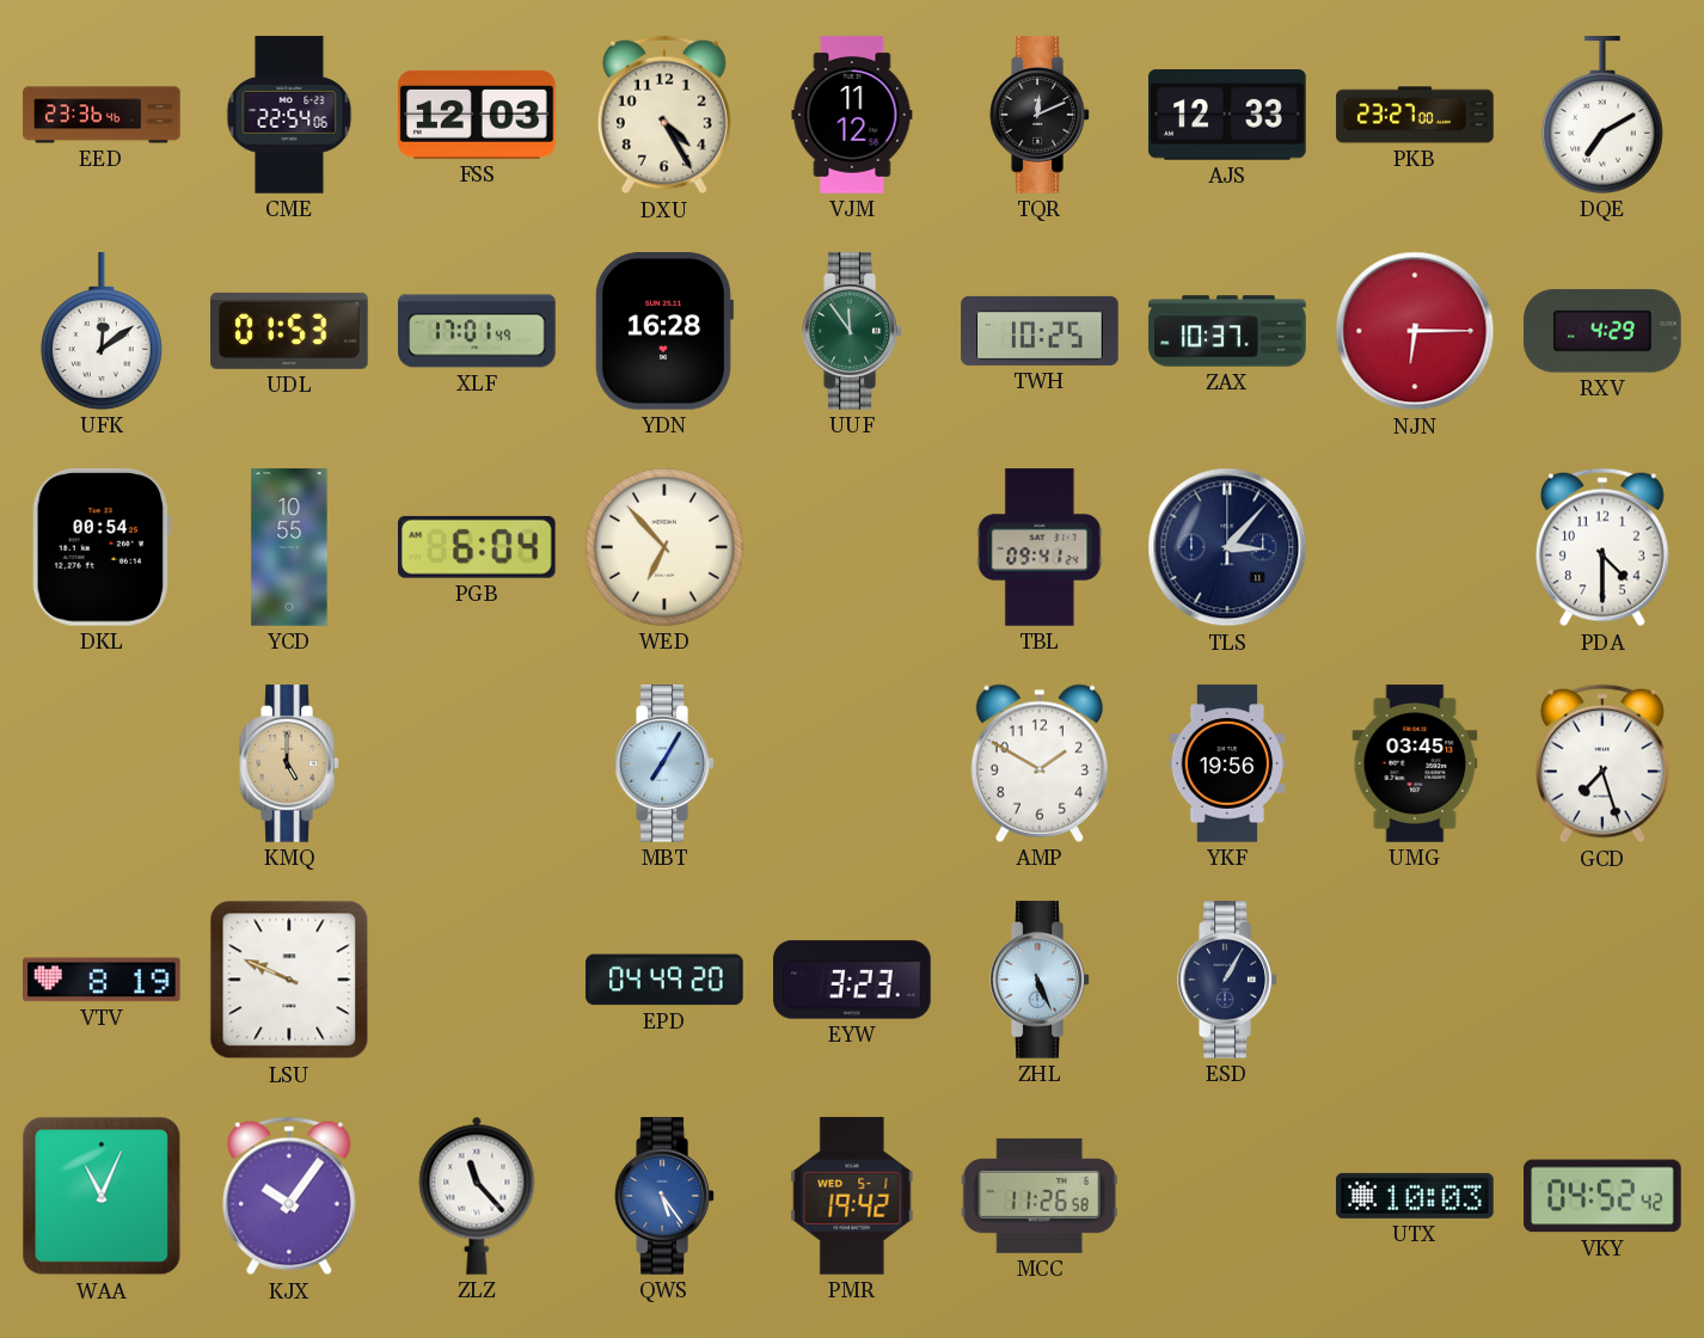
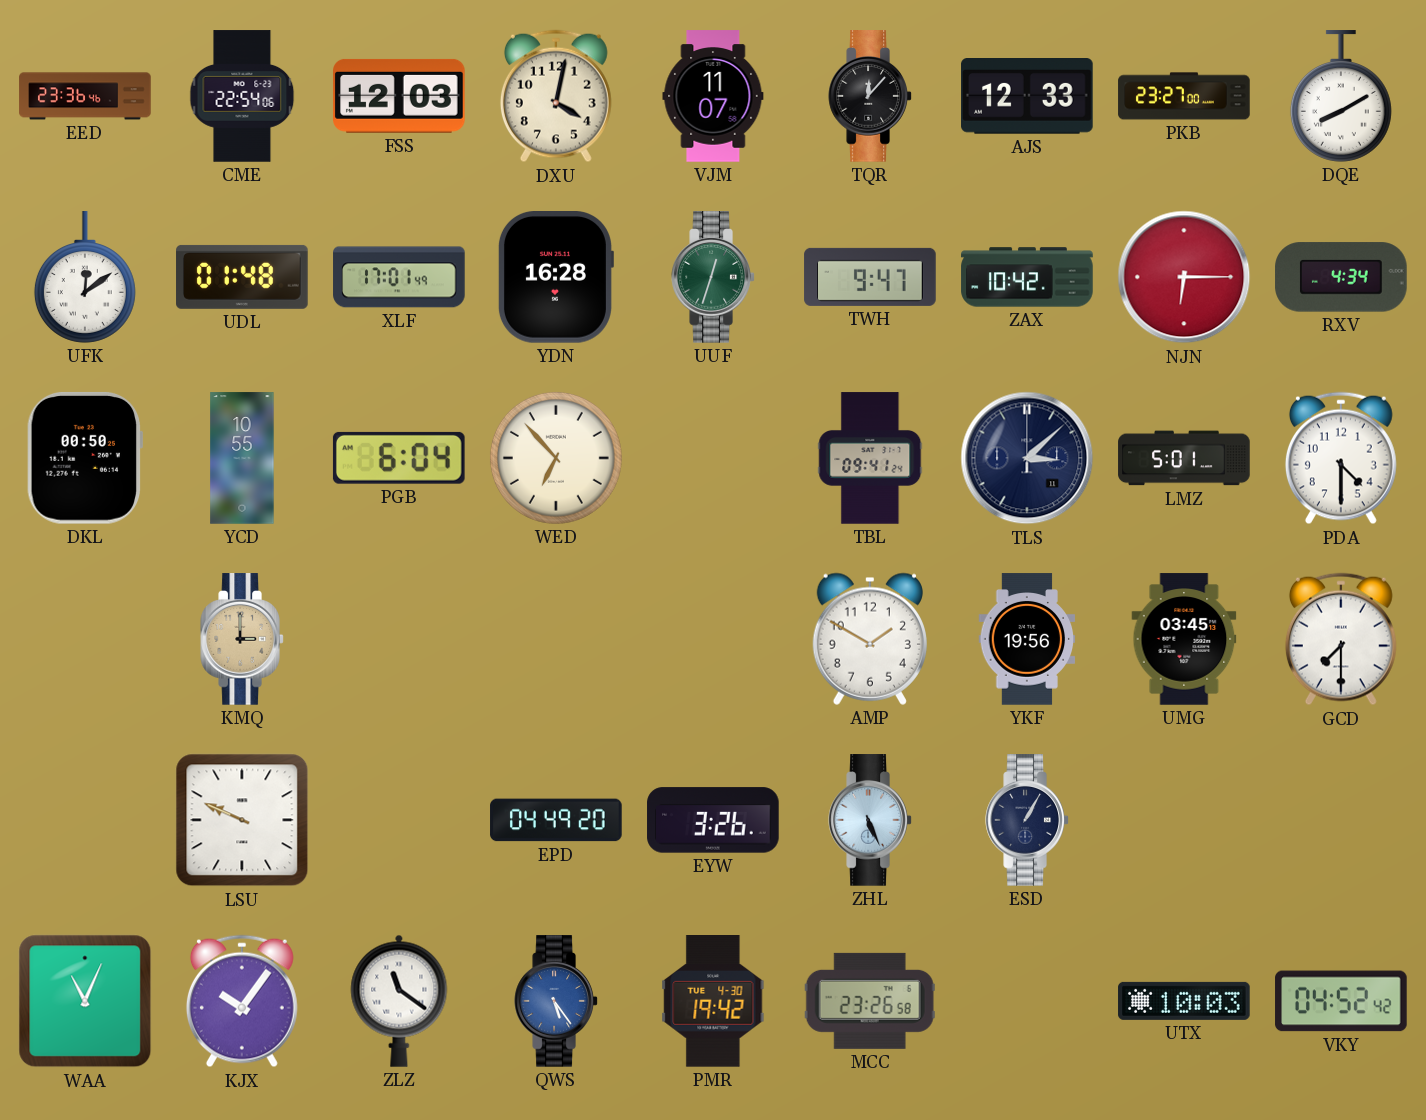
DXU: 4:25 -> 4:02 (556, 96)
VJM: 11:12 -> 11:07 (713, 96)
TQR: 12:11 -> 12:07 (870, 96)
DQE: 7:10 -> 8:10 (1341, 96)
UDL: 01:53 -> 01:48 (242, 277)
UUF: 11:54 -> 12:33 (713, 277)
TWH: 10:25 -> 9:47 (870, 277)
ZAX: 10:37 -> 10:42 (1027, 277)
RXV: 4:29 -> 4:34 (1341, 277)
DKL: 00:54 -> 00:50 (85, 458)
TLS: 3:07 -> 3:08 (1027, 458)
LMZ: none -> 5:01 (1184, 458)
KMQ: 5:00 -> 3:00 (242, 639)
MBT: 7:05 -> none (664, 763)
GCD: 7:27 -> 7:30 (1341, 639)
VTV: 8:19 -> none (102, 980)
EYW: 3:23 -> 3:26 (713, 820)
ZLZ: 11:23 -> 11:21 (399, 1001)
PMR date: WED 5-1 -> TUE 4-30 (713, 1002)
MCC: 11:26 -> 23:26 (870, 1001)
